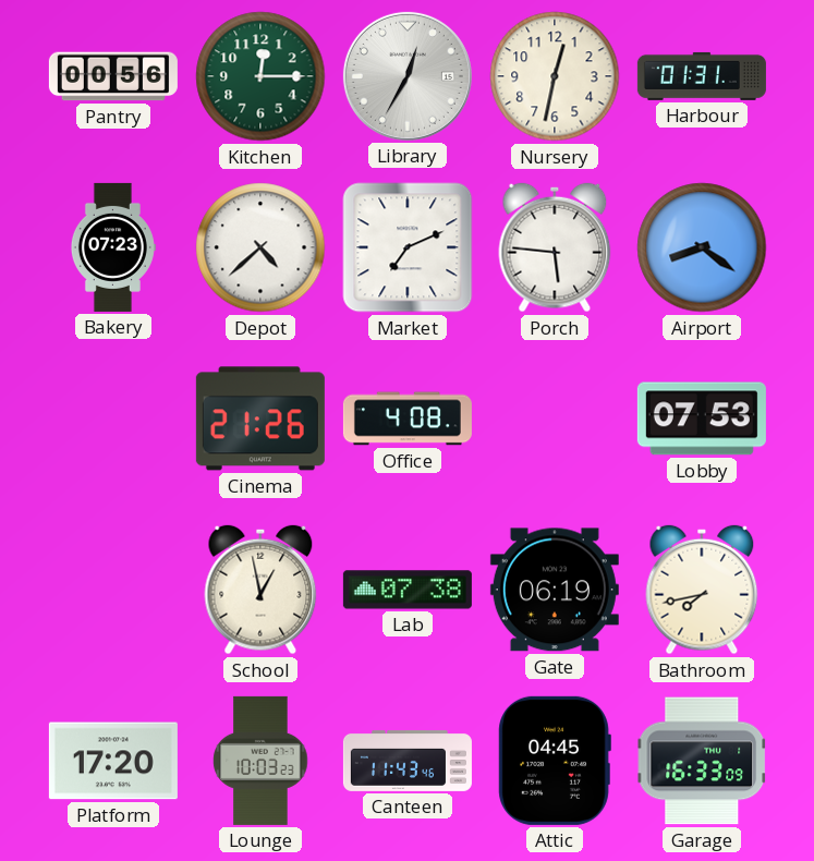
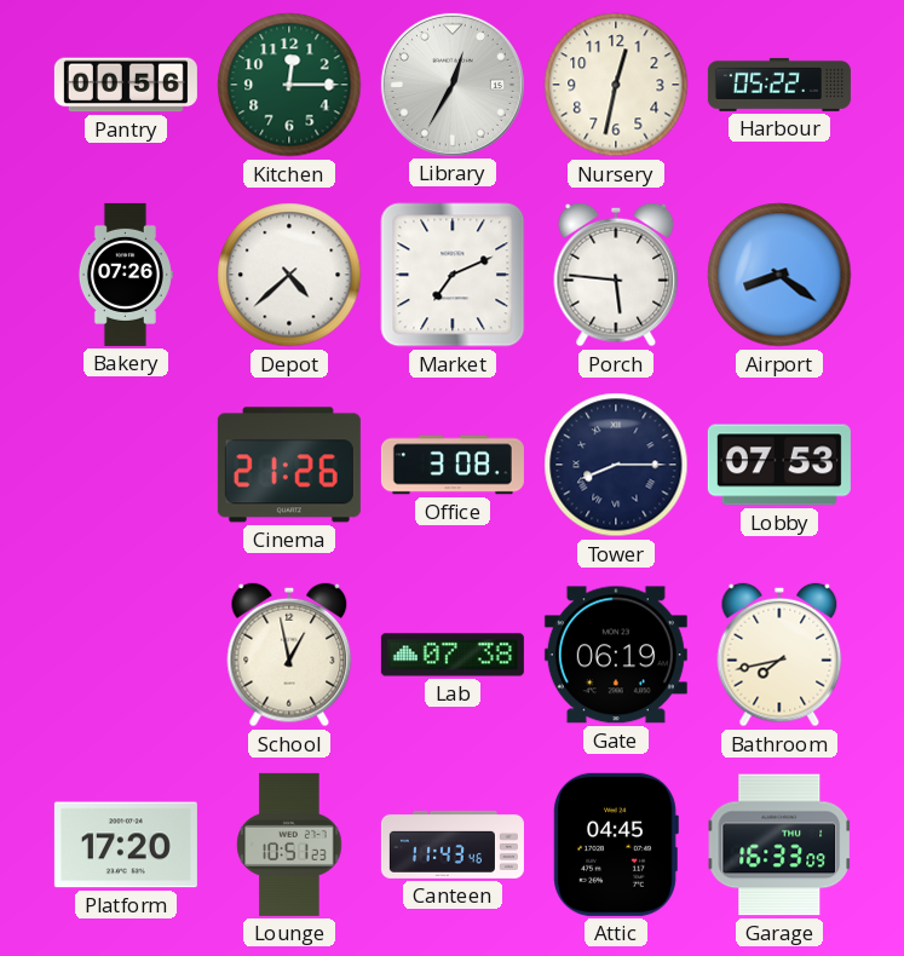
Harbour: 01:31 -> 05:22 (779, 85)
Bakery: 07:23 -> 07:26 (125, 275)
Office: 4:08 -> 3:08 (453, 465)
Tower: none -> 8:15 (616, 465)
Lounge: 10:03 -> 10:51 (289, 845)
